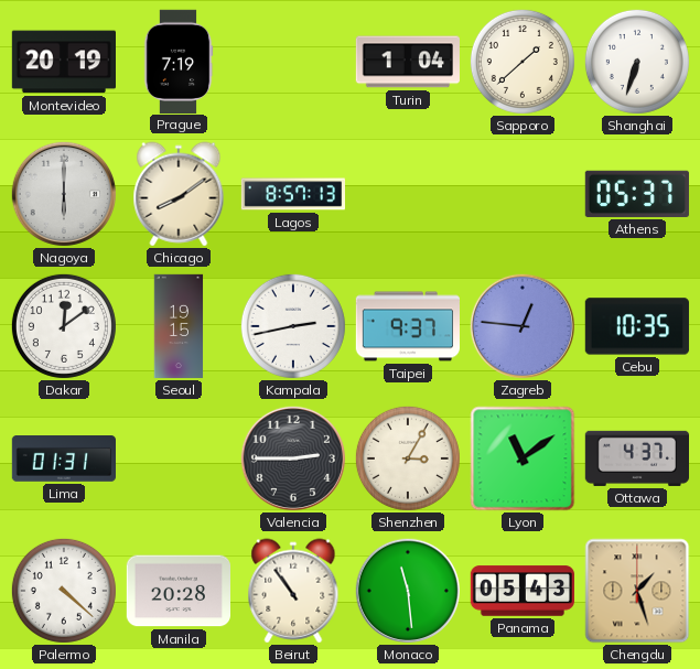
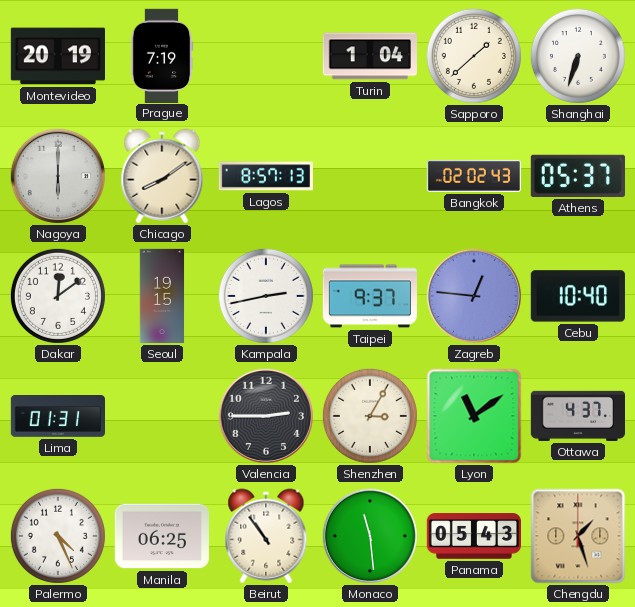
Bangkok: none -> 02:02 (473, 176)
Cebu: 10:35 -> 10:40 (578, 296)
Palermo: 4:22 -> 4:26 (58, 536)
Manila: 20:28 -> 06:25 (161, 536)
